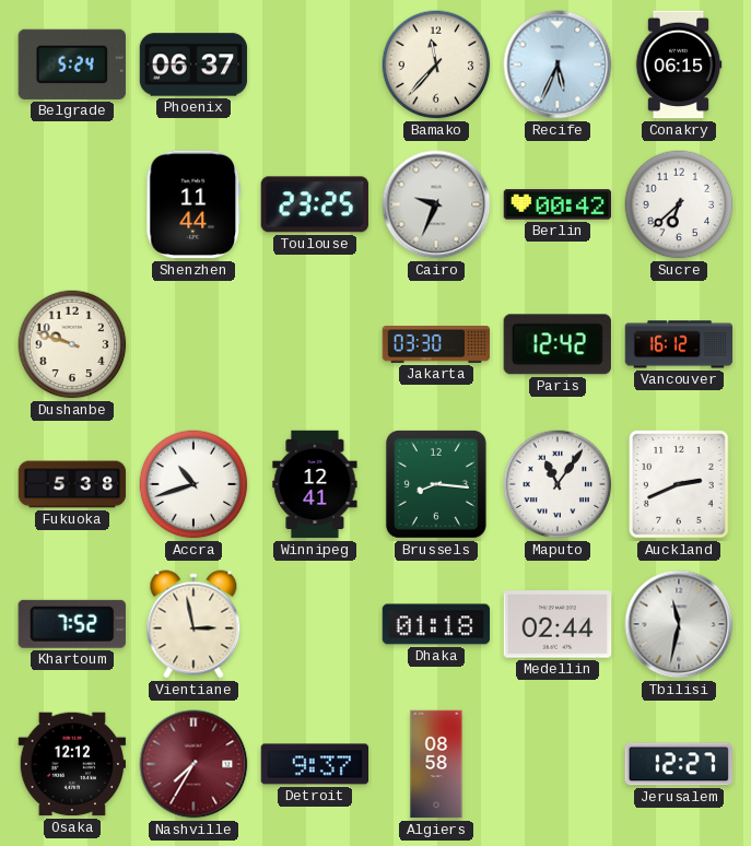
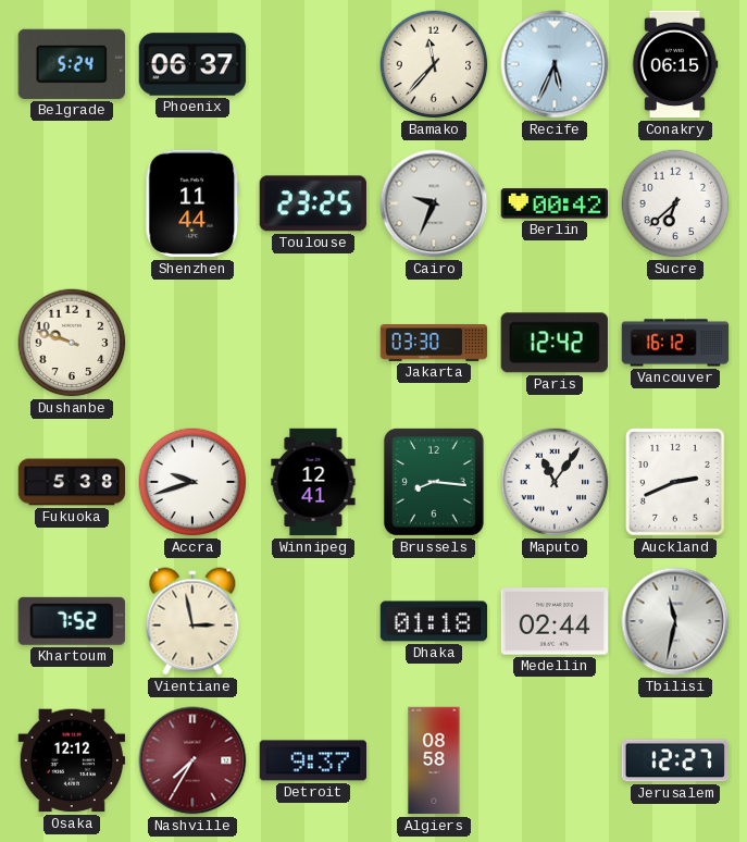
Accra: 10:42 -> 9:42 (192, 482)
